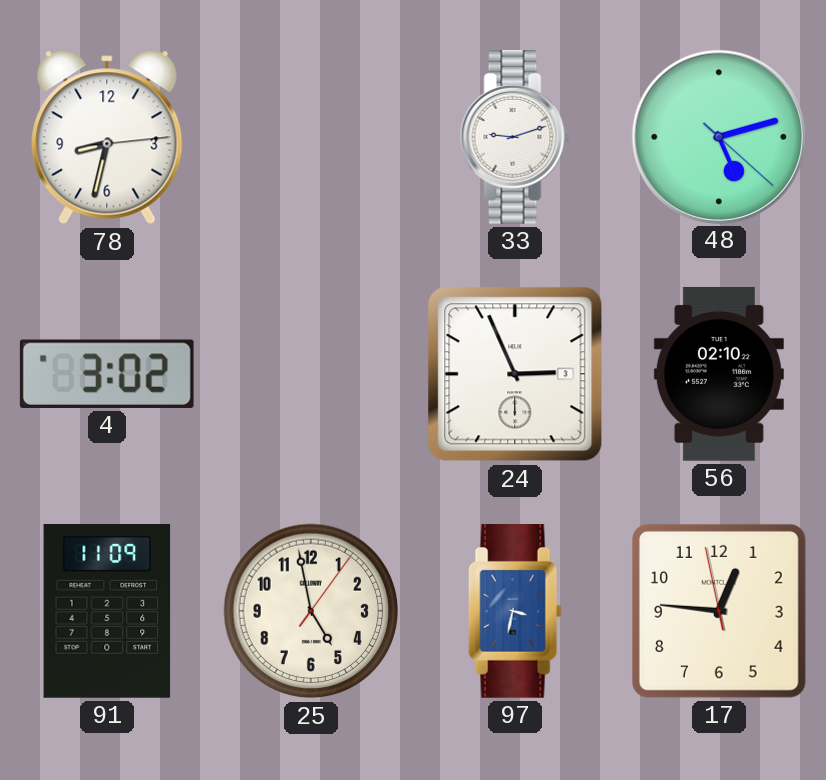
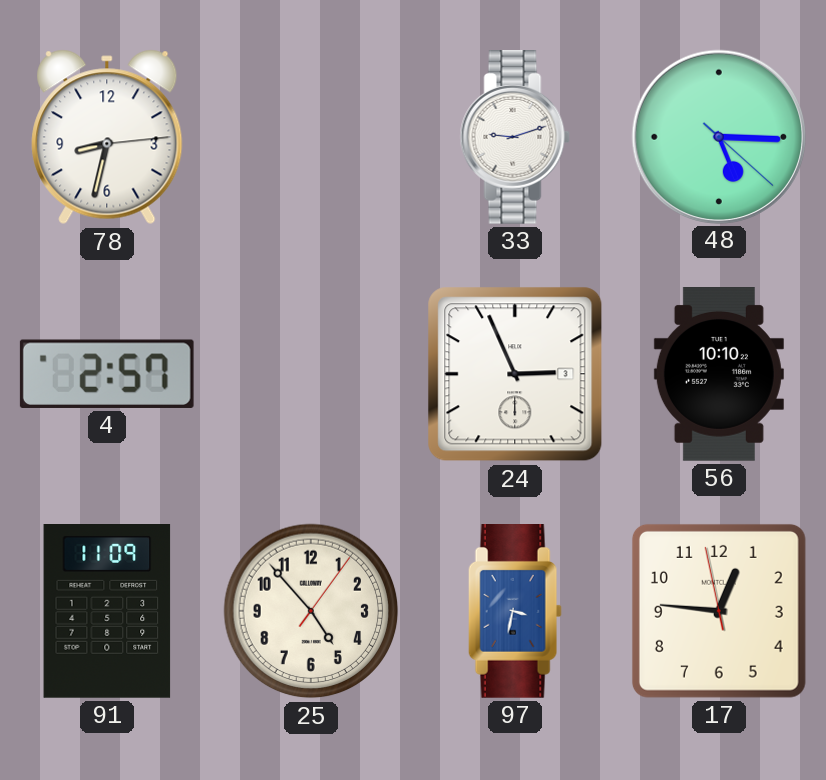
48: 5:12 -> 5:15 (718, 136)
4: 3:02 -> 2:57 (107, 374)
56: 02:10 -> 10:10 (719, 375)
25: 4:58 -> 4:53 (311, 611)
